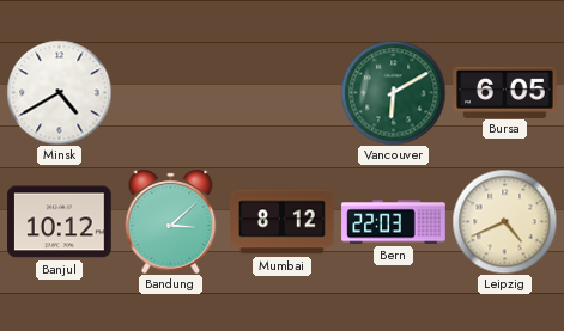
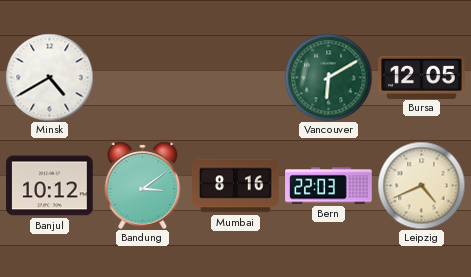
Bursa: 6:05 -> 12:05 (422, 77)
Bandung: 3:08 -> 3:09 (143, 185)
Mumbai: 8:12 -> 8:16 (236, 186)
